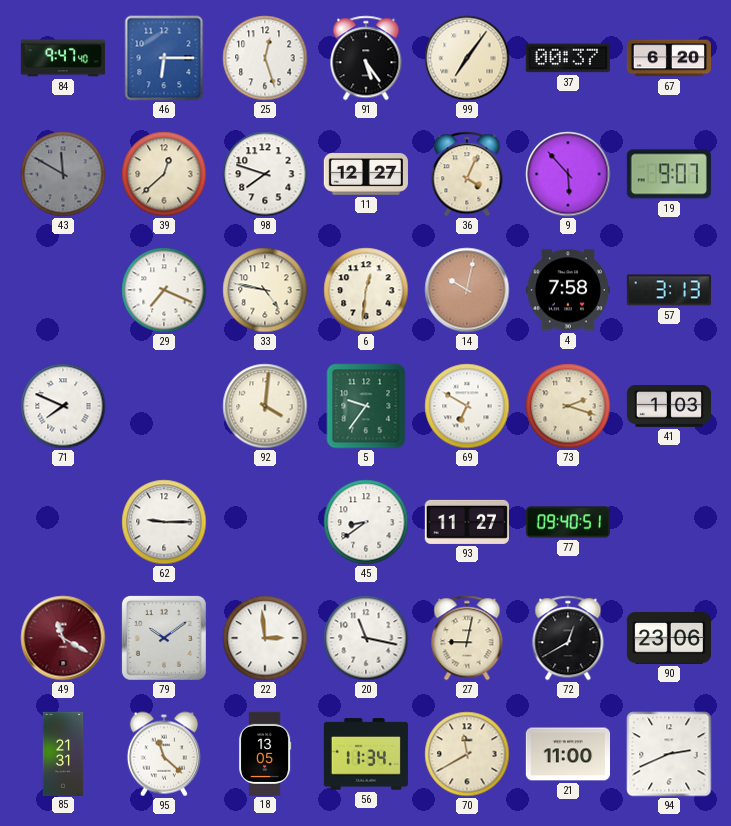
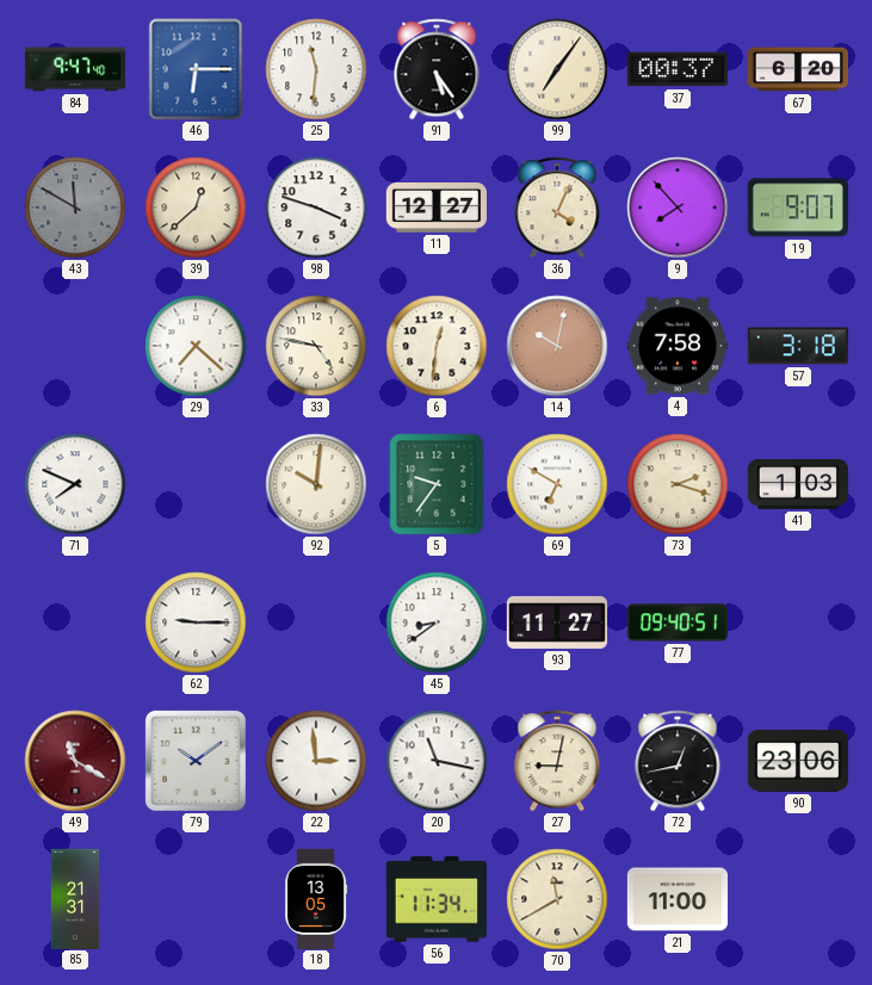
25: 12:27 -> 11:31 (316, 69)
98: 7:48 -> 3:48 (316, 207)
9: 5:53 -> 7:53 (678, 207)
29: 7:19 -> 7:22 (196, 346)
57: 3:13 -> 3:18 (798, 346)
92: 4:01 -> 10:01 (316, 484)
72: 12:40 -> 12:43 (678, 761)
95: 11:22 -> none (164, 754)
94: 2:41 -> none (669, 754)
